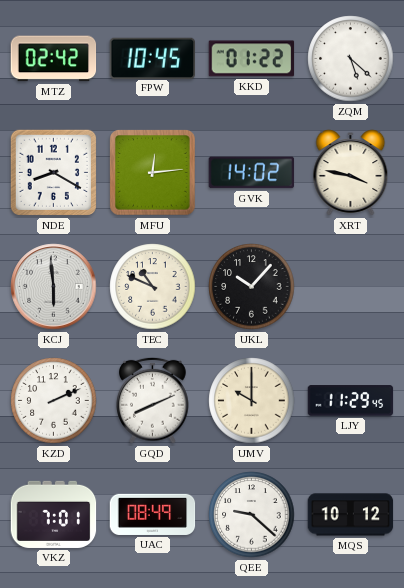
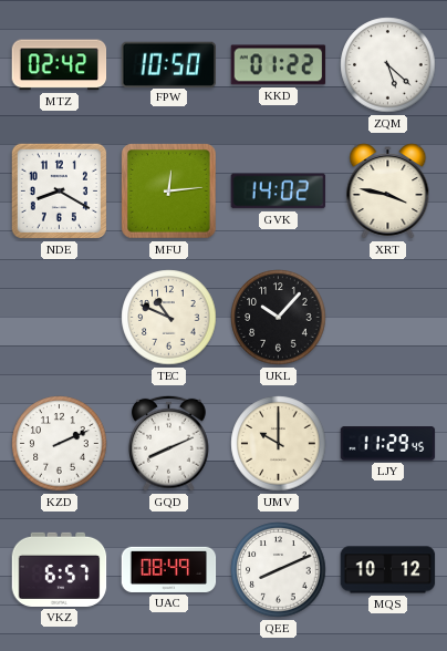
FPW: 10:45 -> 10:50 (169, 64)
KCJ: 5:59 -> none (54, 287)
VKZ: 7:01 -> 6:57 (60, 569)
QEE: 9:22 -> 8:11 (279, 570)
